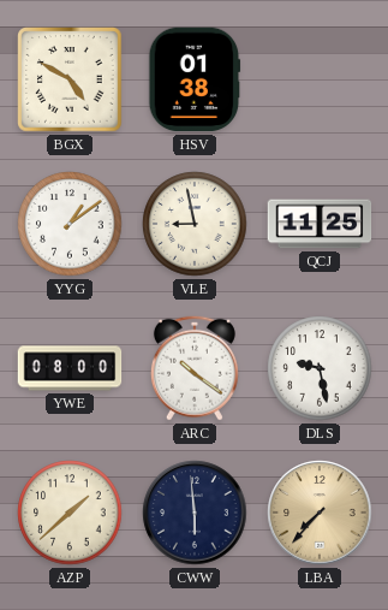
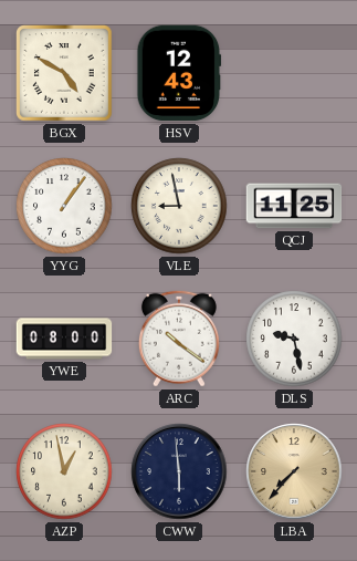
HSV: 01:38 -> 12:43 (179, 73)
YYG: 1:09 -> 1:06 (64, 206)
AZP: 1:38 -> 12:58 (64, 471)
